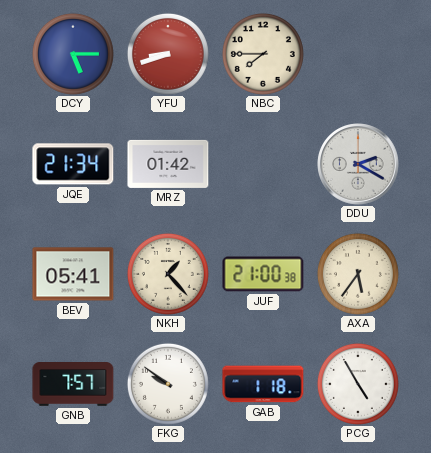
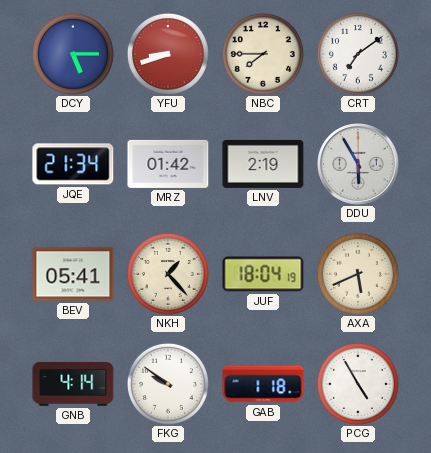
CRT: none -> 7:09 (358, 54)
LNV: none -> 2:19 (263, 164)
DDU: 2:20 -> 5:55 (358, 164)
JUF: 21:00 -> 18:04 (263, 274)
AXA: 5:36 -> 5:41 (358, 274)
GNB: 7:57 -> 4:14 (73, 385)
